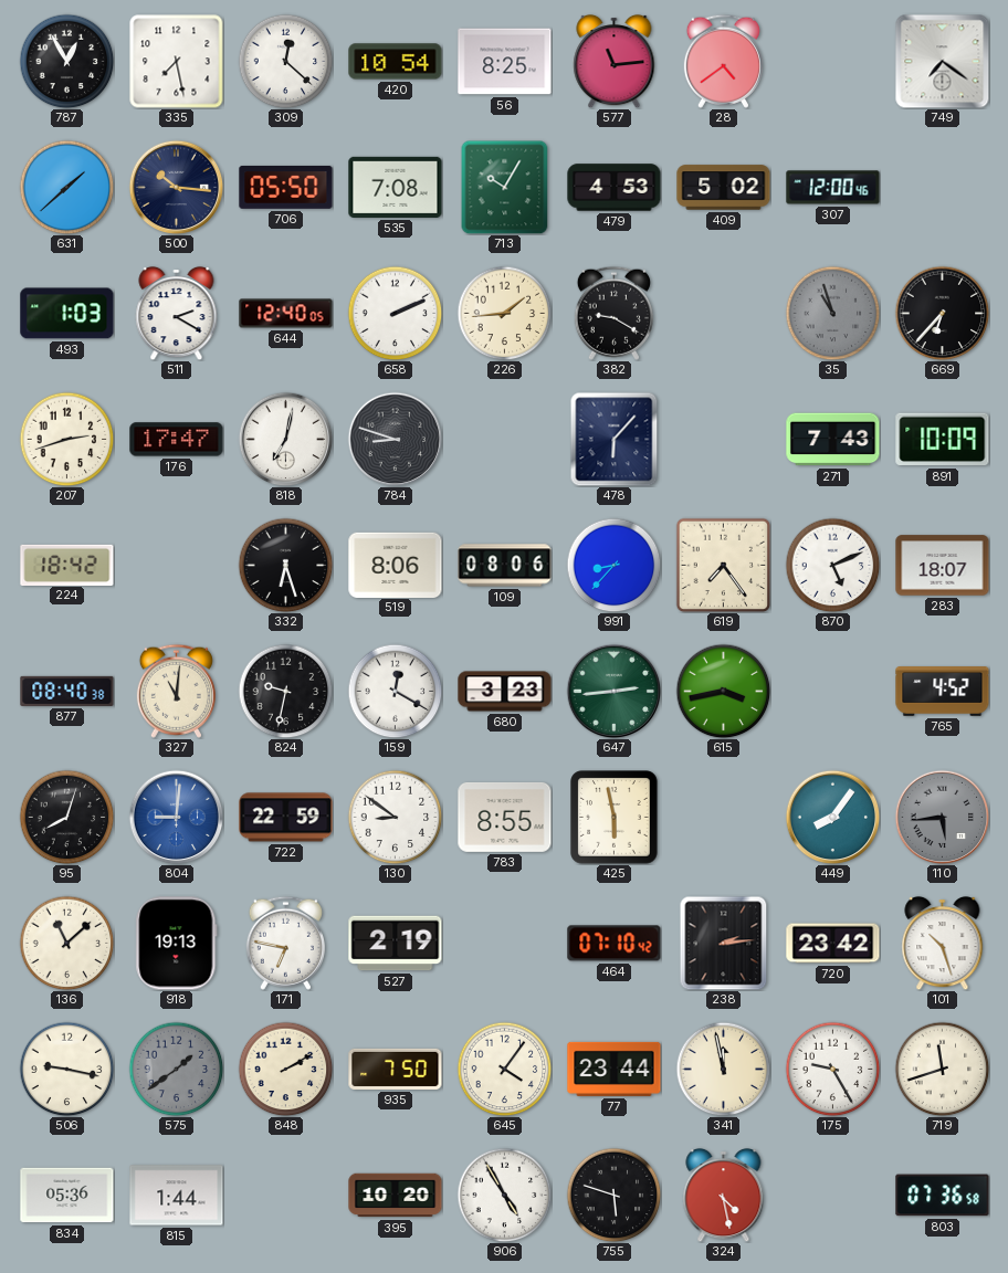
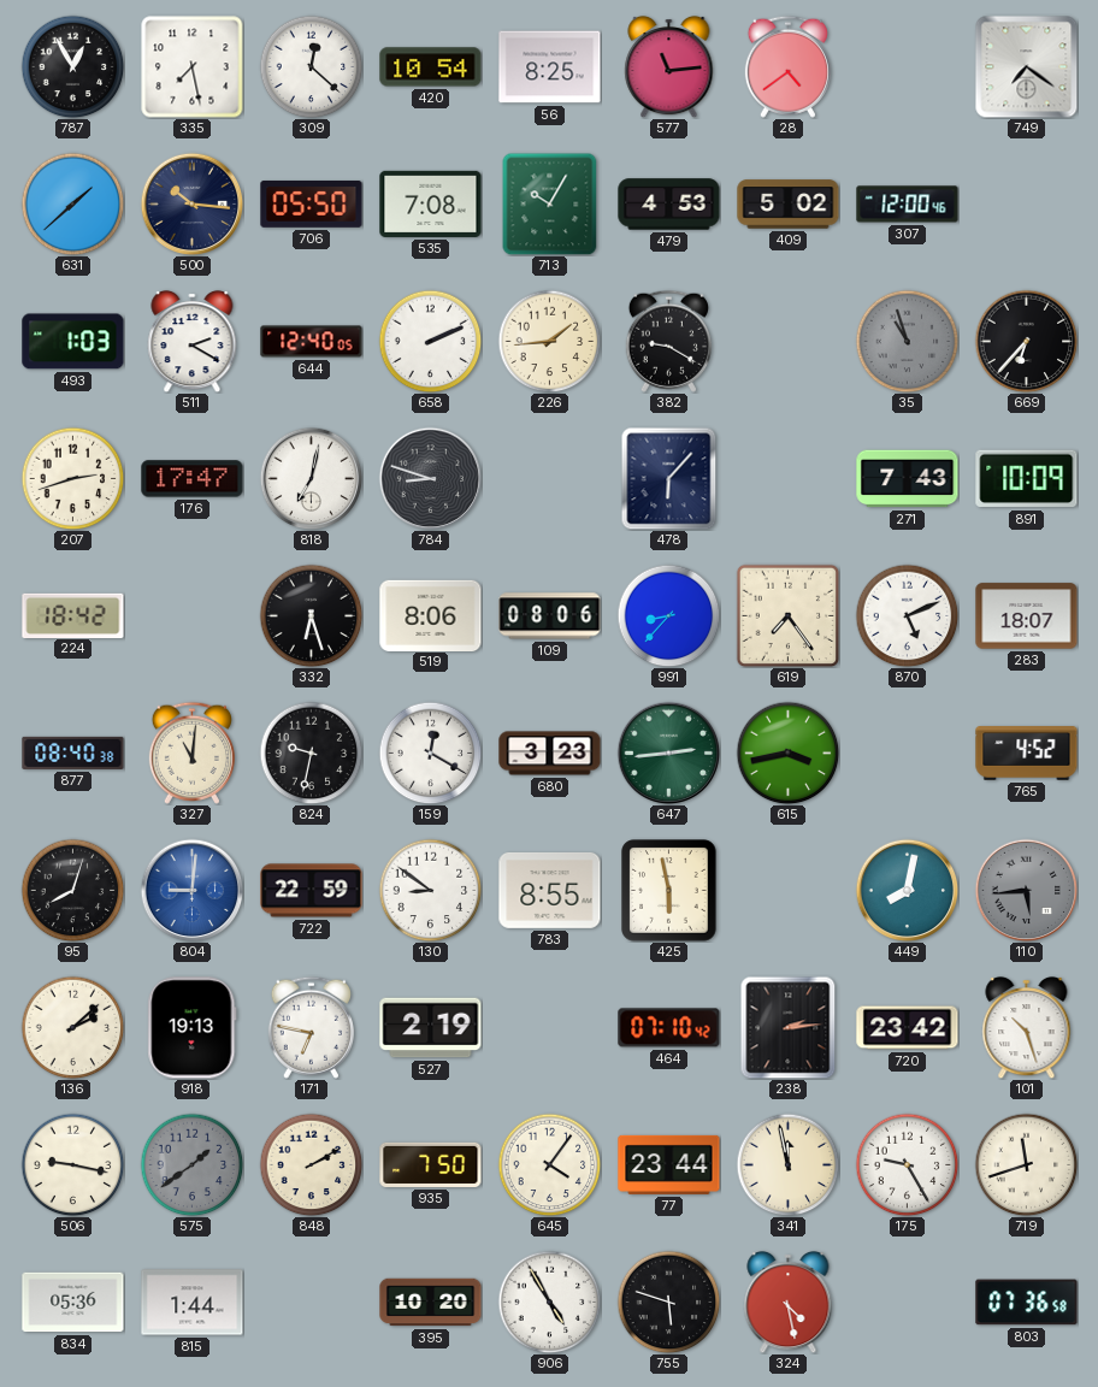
449: 8:06 -> 8:02 (907, 890)
136: 11:08 -> 2:08 (72, 1027)
